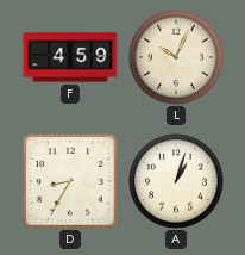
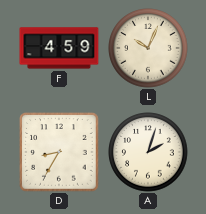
A: 1:03 -> 2:03 (148, 152)
